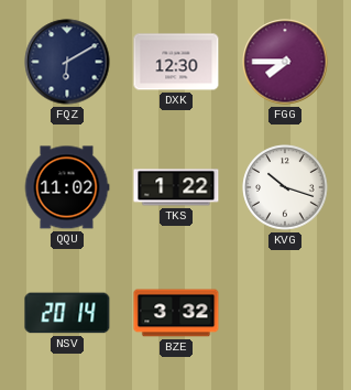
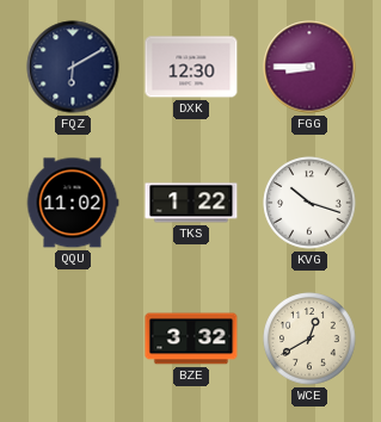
FGG: 7:45 -> 8:45 (309, 67)
NSV: 20:14 -> none (67, 313)
WCE: none -> 12:40 (309, 339)
